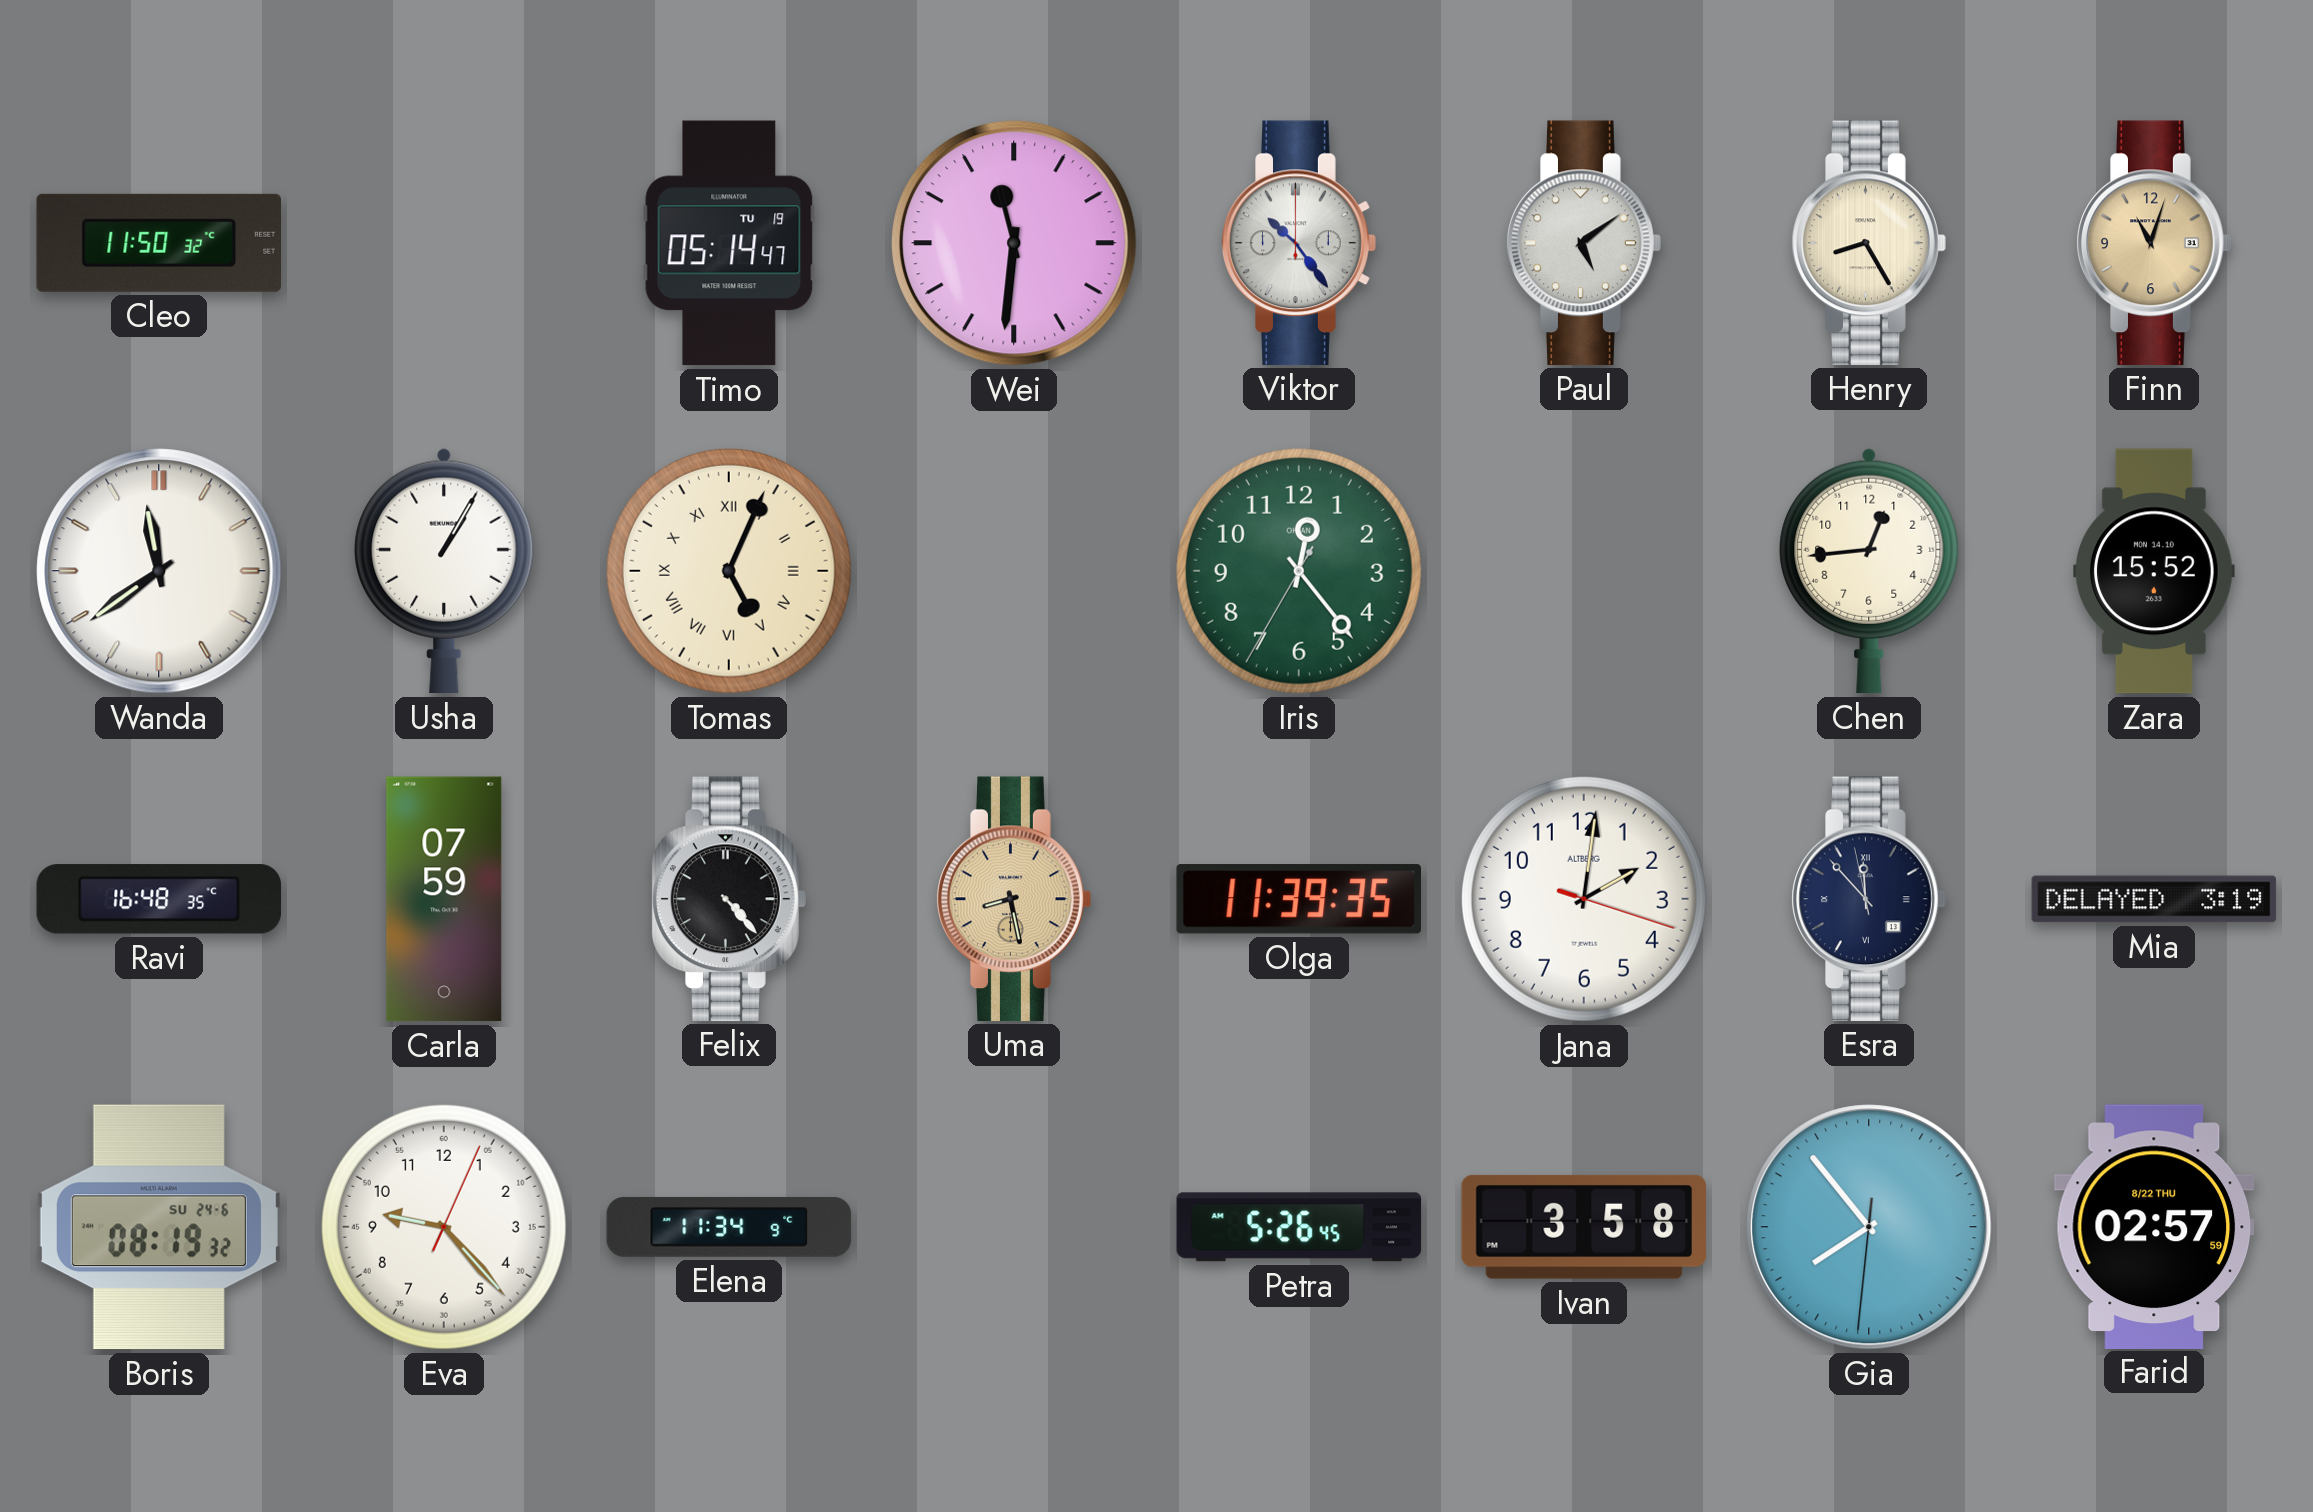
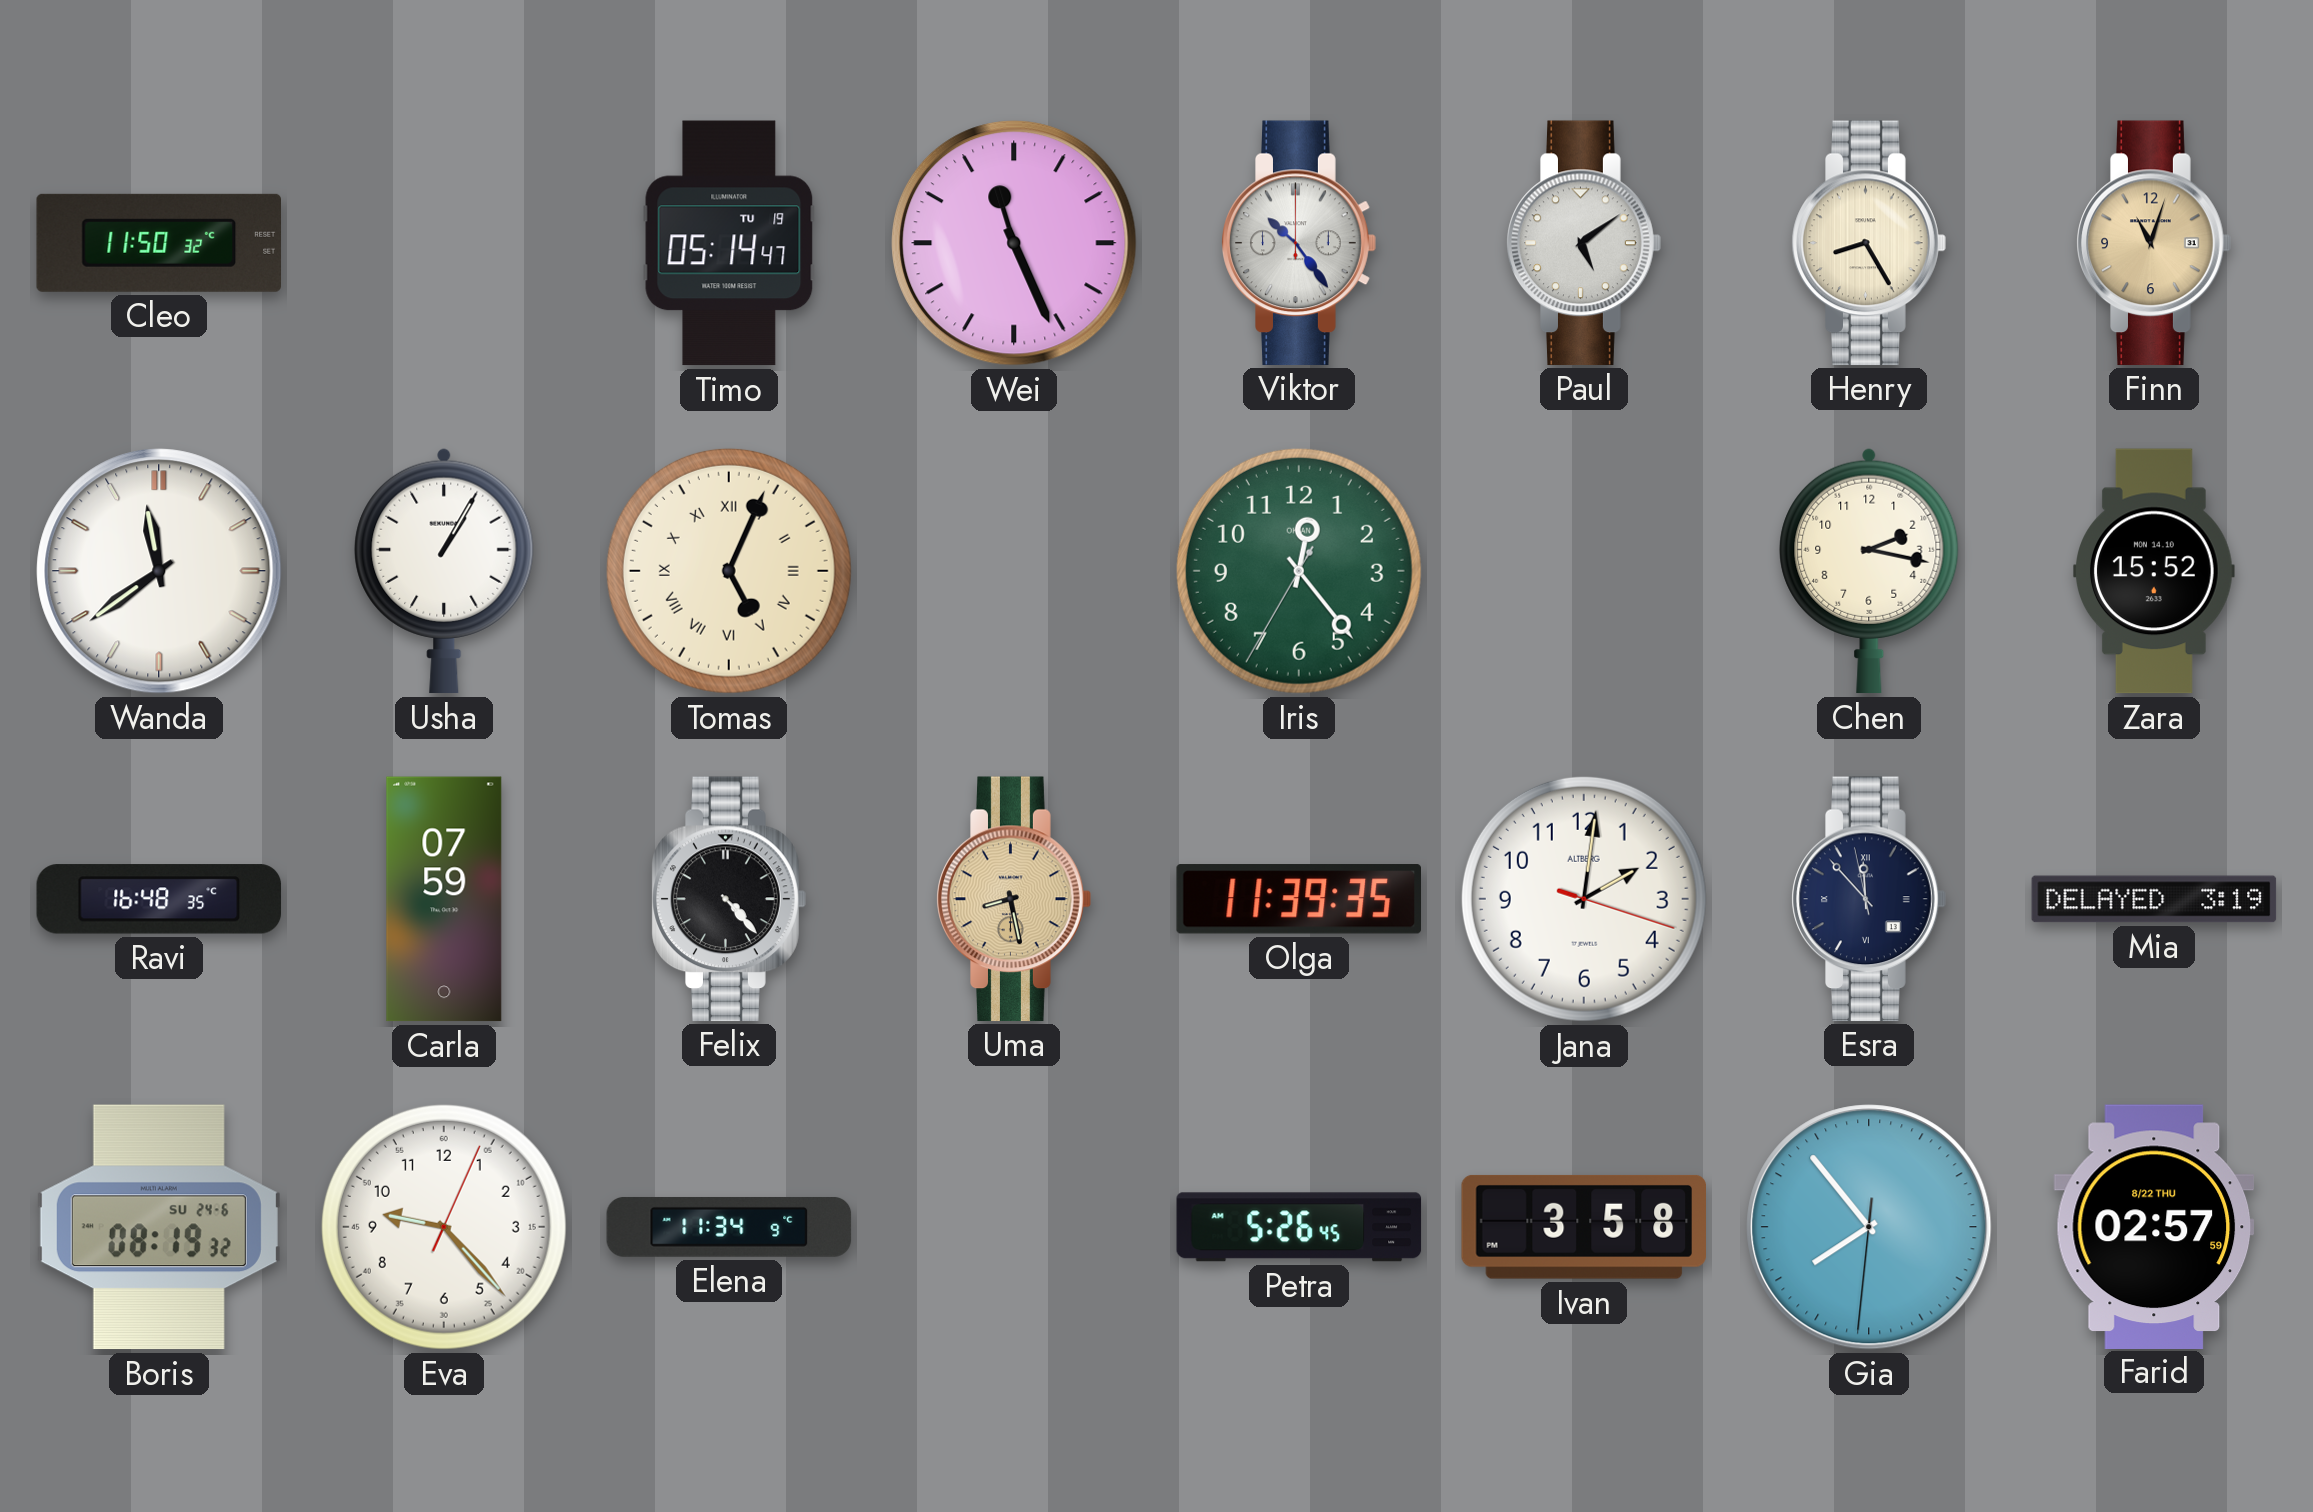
Wei: 11:31 -> 11:26 (1014, 243)
Chen: 12:44 -> 2:17 (1869, 571)
